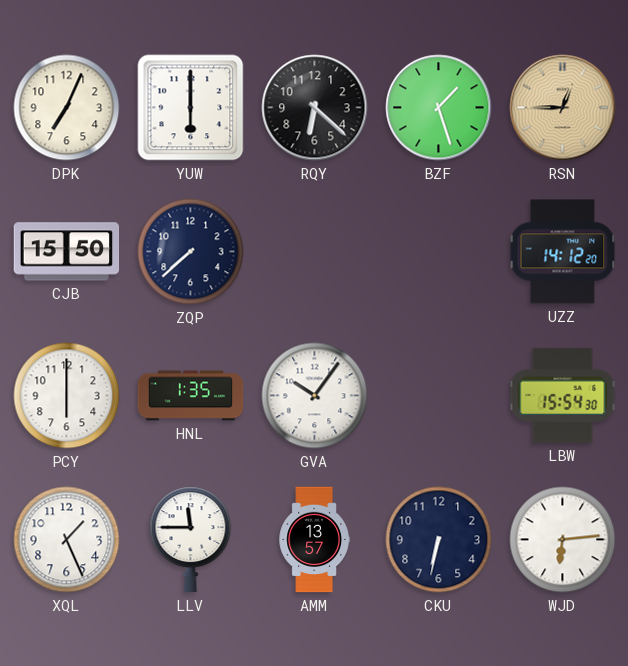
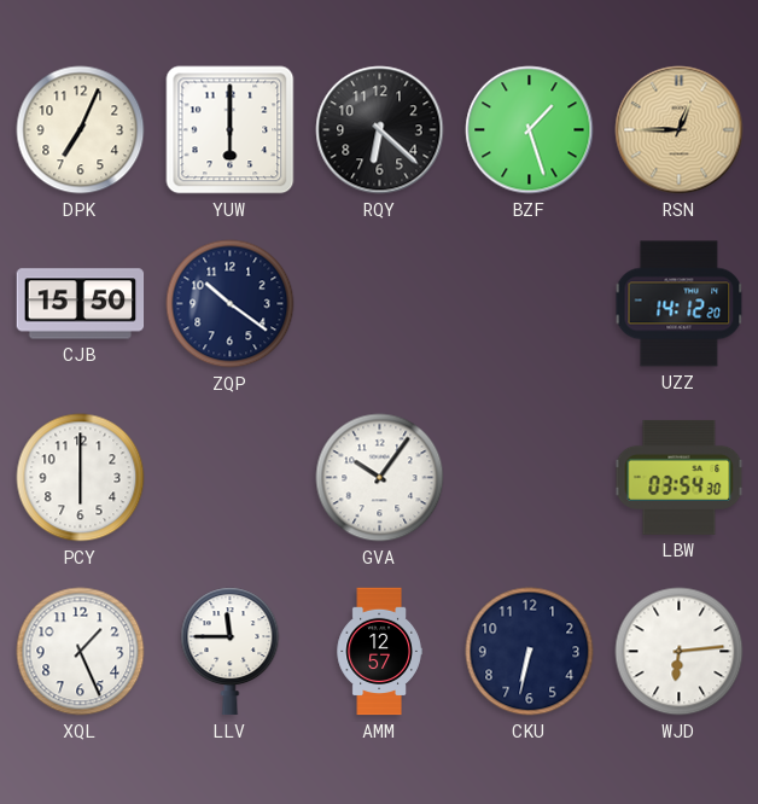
ZQP: 7:38 -> 10:21 (231, 304)
HNL: 1:35 -> none (191, 396)
LBW: 15:54 -> 03:54 (680, 477)
AMM: 13:57 -> 12:57 (379, 652)
